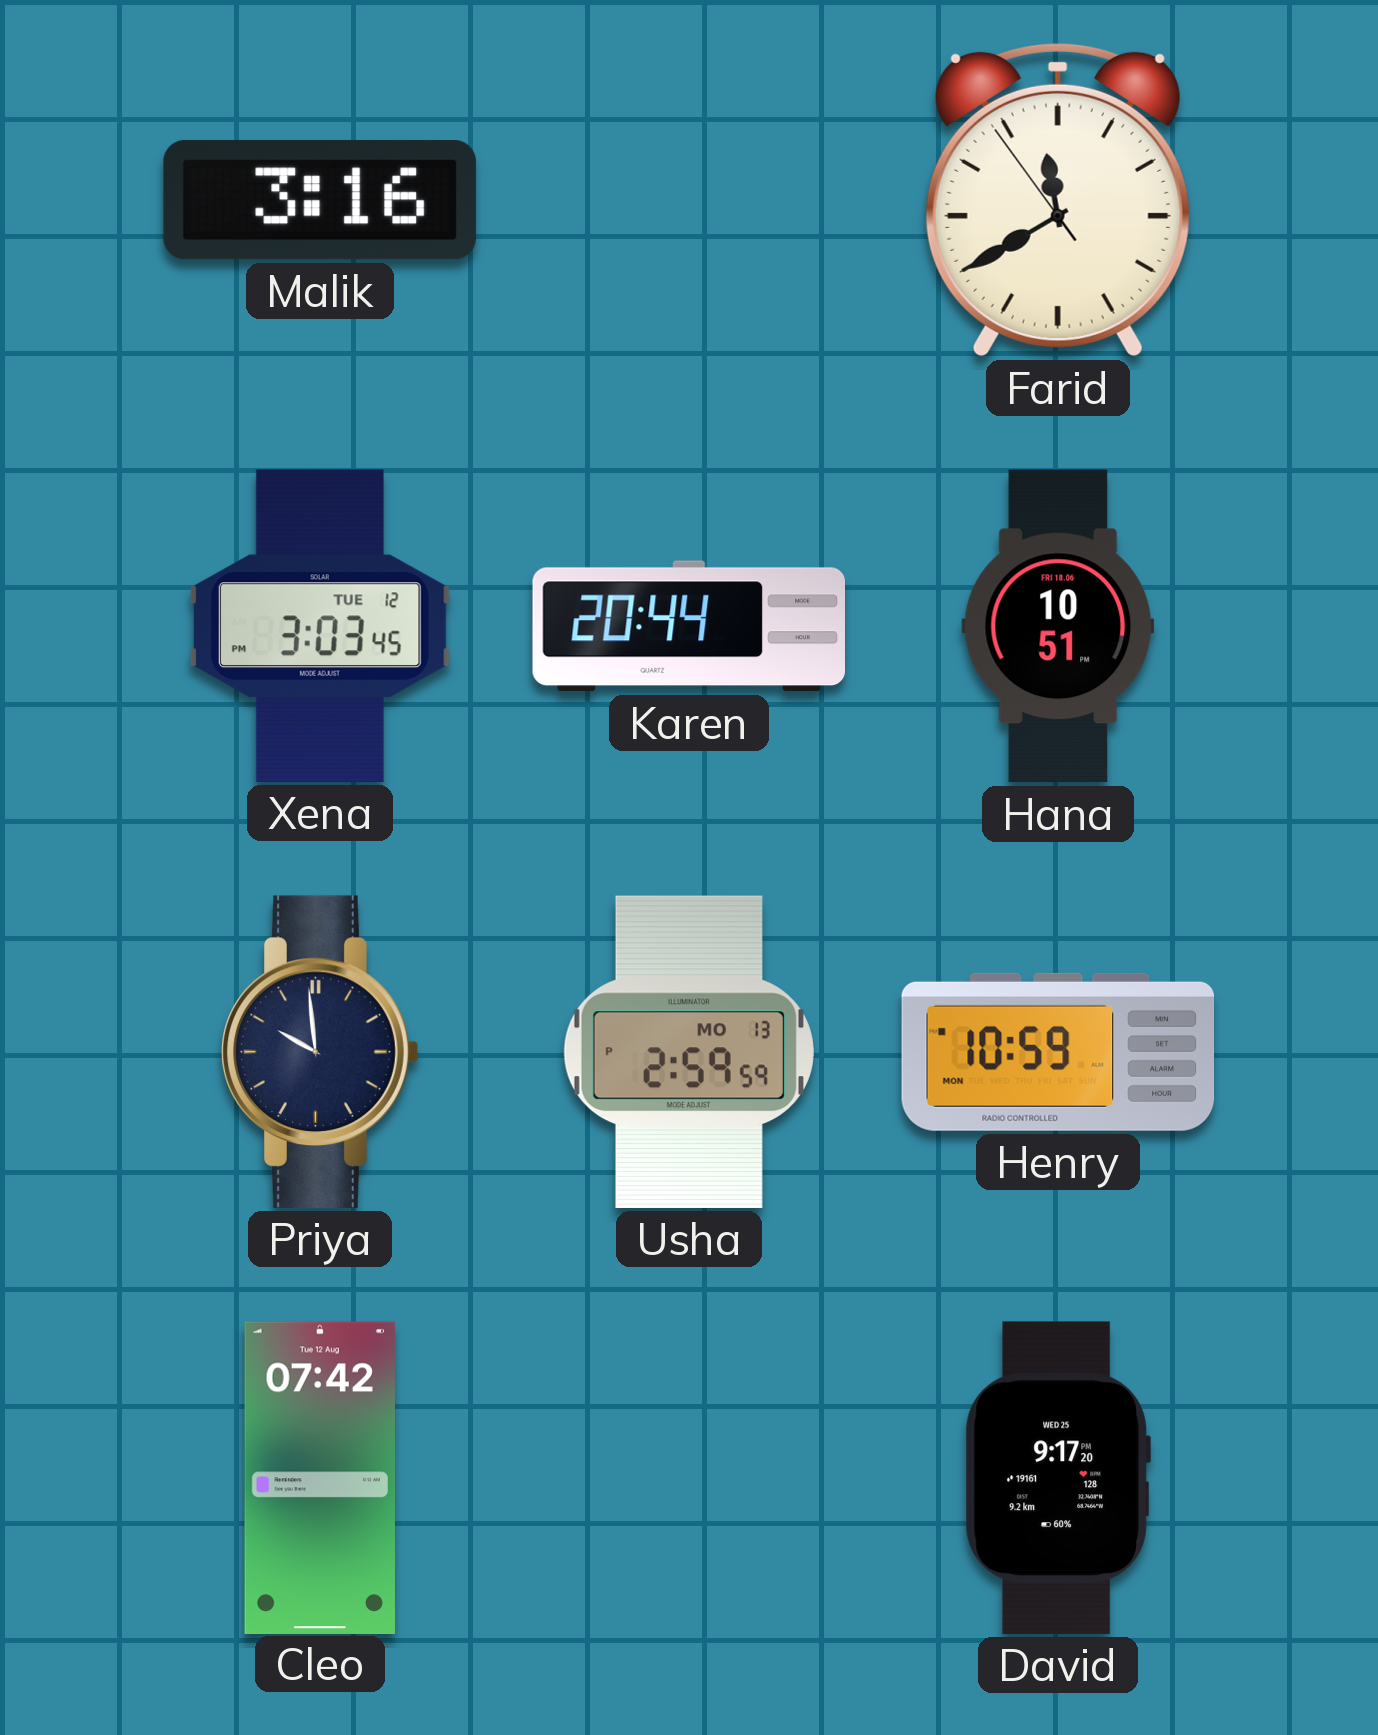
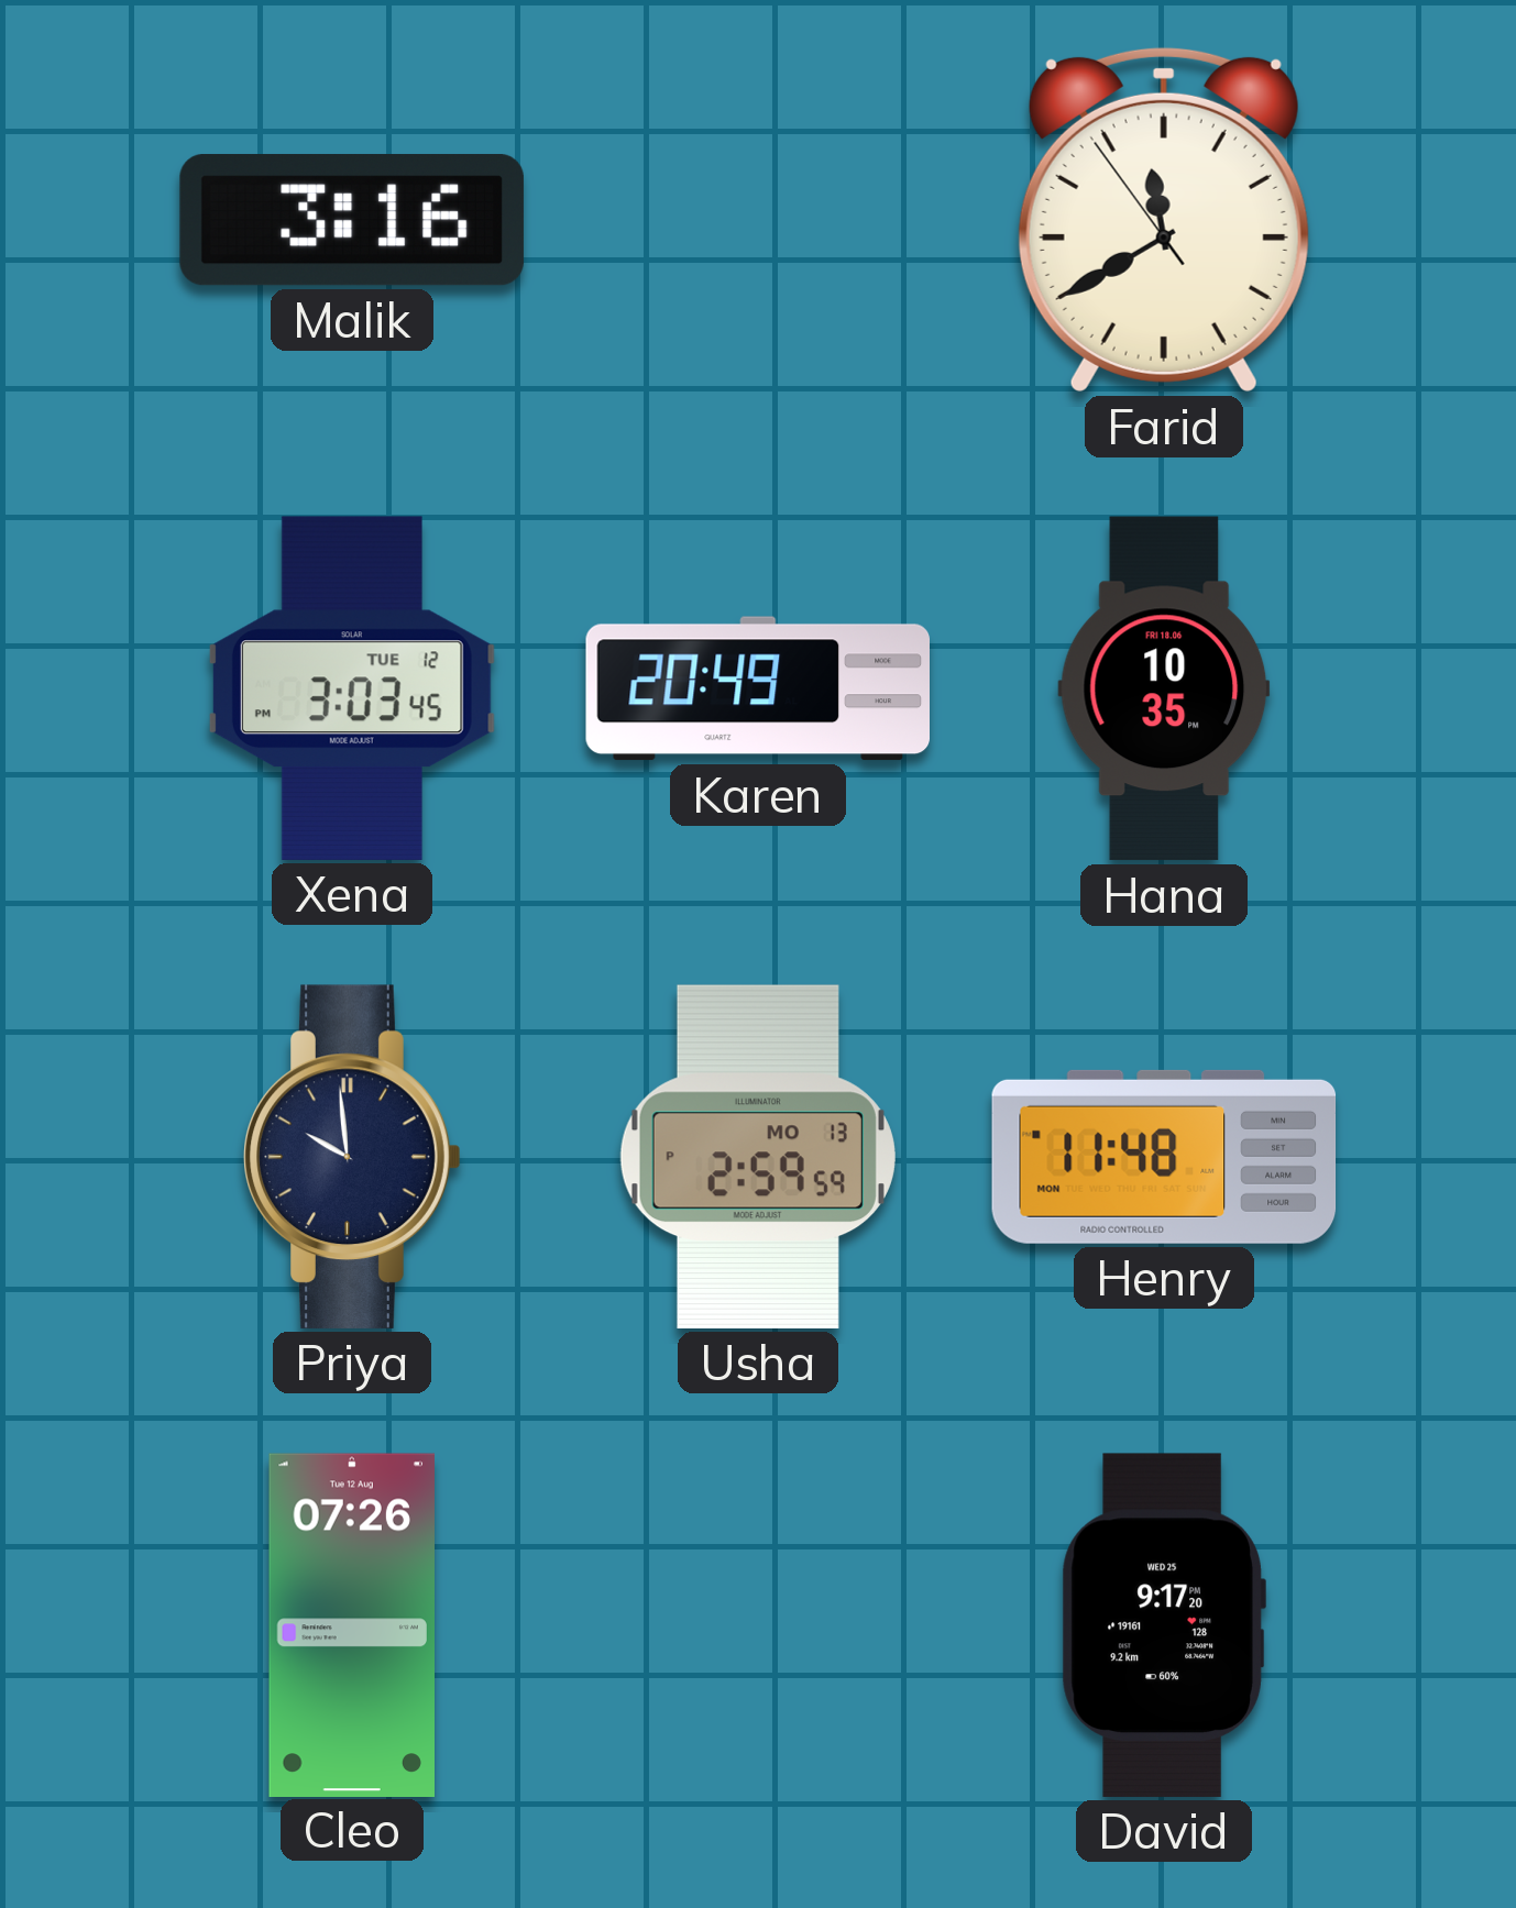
Karen: 20:44 -> 20:49 (757, 688)
Hana: 10:51 -> 10:35 (1164, 688)
Henry: 10:59 -> 11:48 (1164, 1157)
Cleo: 07:42 -> 07:26 (351, 1624)
